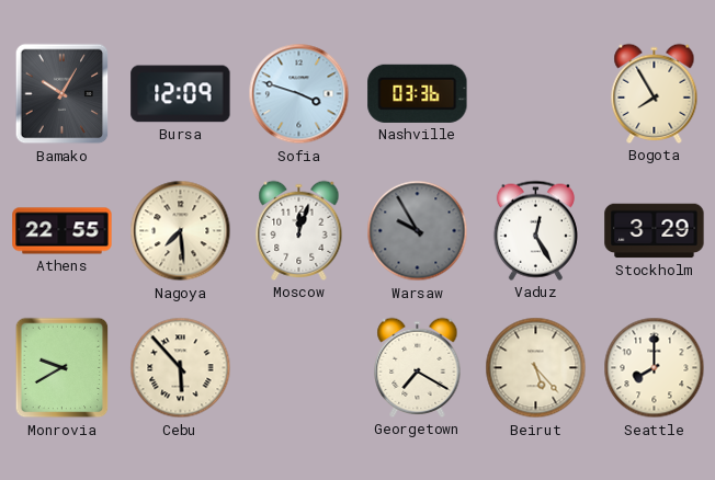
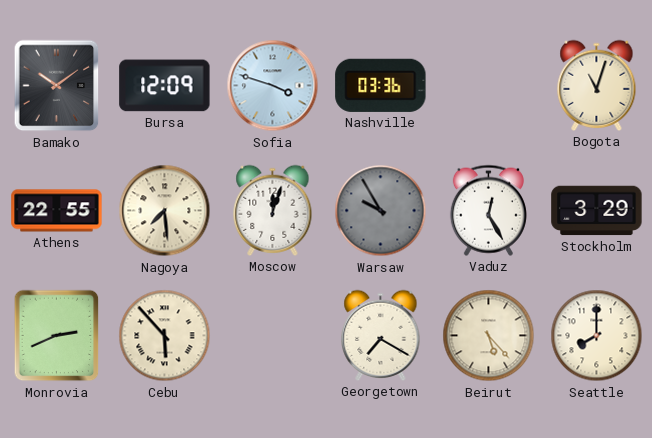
Bamako: 10:05 -> 10:09 (57, 86)
Bogota: 7:55 -> 11:03 (597, 85)
Monrovia: 9:40 -> 2:41 (57, 336)
